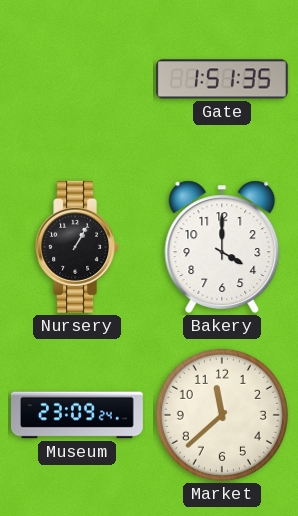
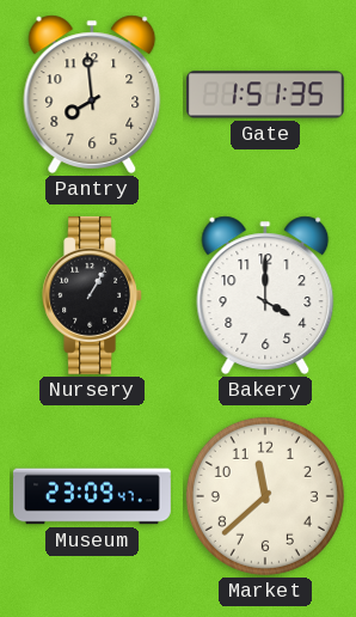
Pantry: none -> 7:59 (92, 94)
Museum: 23:09:24 -> 23:09:47 (93, 496)
